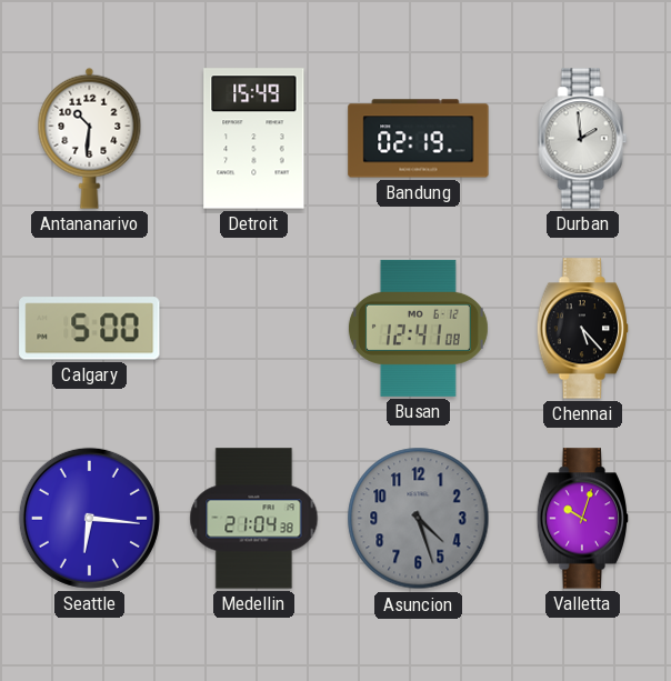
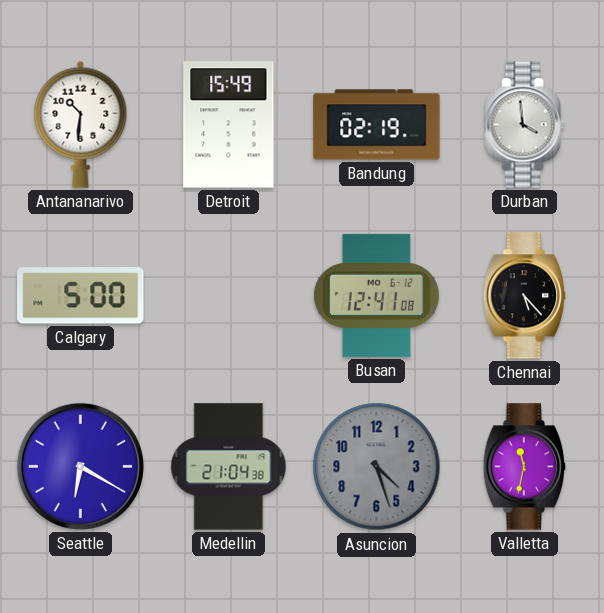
Durban: 1:59 -> 3:59 (525, 125)
Seattle: 6:16 -> 6:20 (80, 466)
Valletta: 10:03 -> 11:32 (525, 467)
